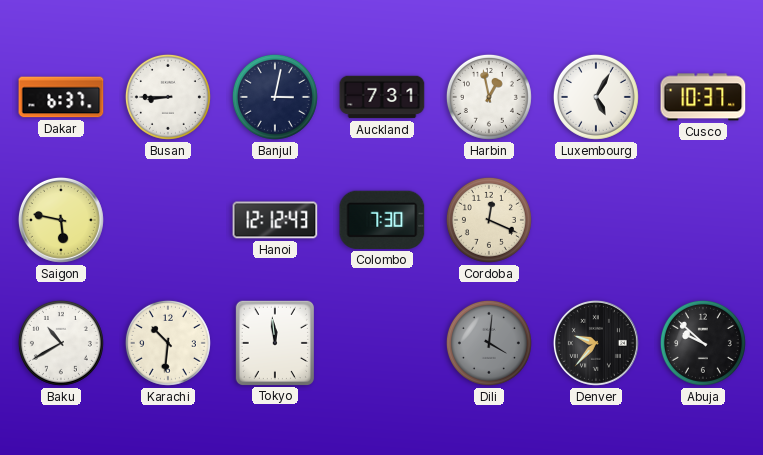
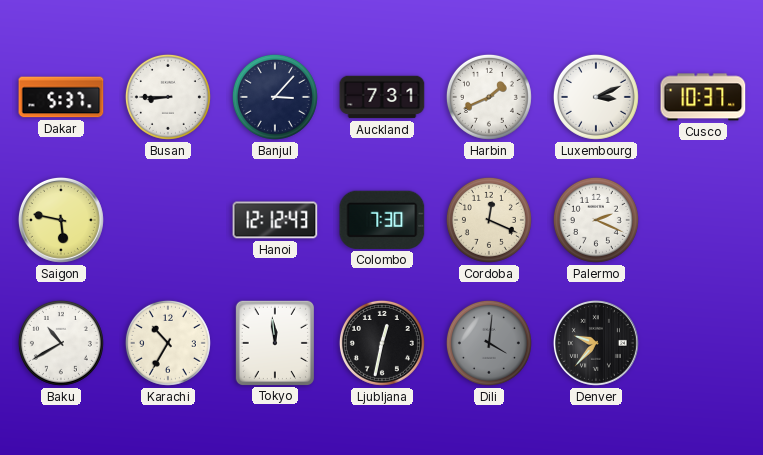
Dakar: 6:37 -> 5:37 (61, 97)
Banjul: 3:02 -> 3:07 (275, 97)
Harbin: 12:58 -> 1:41 (489, 97)
Luxembourg: 5:05 -> 3:11 (596, 97)
Palermo: none -> 2:19 (596, 220)
Karachi: 10:31 -> 10:35 (168, 343)
Ljubljana: none -> 12:32 (382, 343)
Abuja: 9:52 -> none (703, 343)
